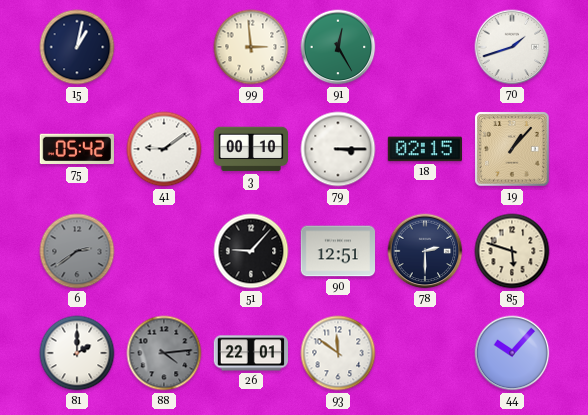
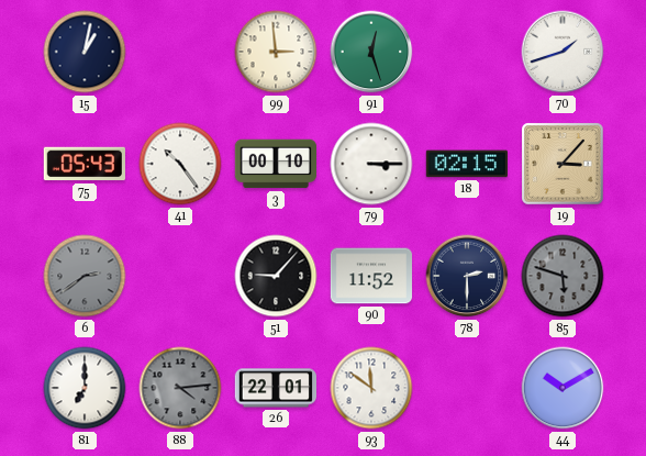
91: 12:25 -> 12:27 (371, 52)
75: 05:42 -> 05:43 (85, 164)
41: 9:09 -> 10:24 (180, 164)
19: 1:07 -> 3:07 (563, 164)
90: 12:51 -> 11:52 (371, 276)
85 dial: cream -> grey (563, 276)
81: 2:00 -> 7:00 (85, 388)
44: 10:07 -> 10:10 (563, 388)
